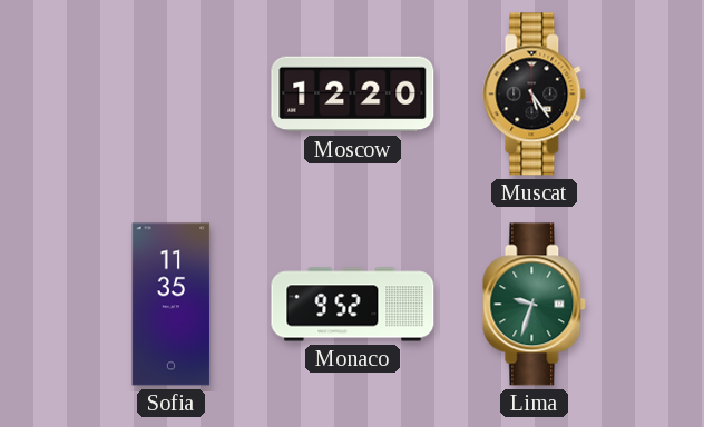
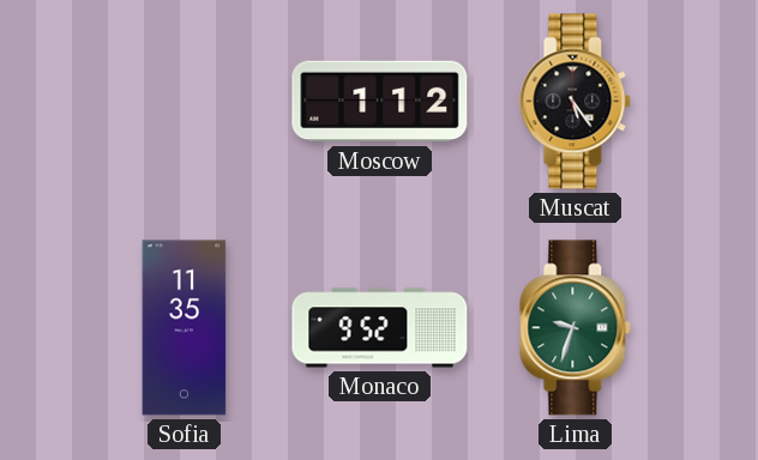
Moscow: 12:20 -> 1:12 (380, 102)
